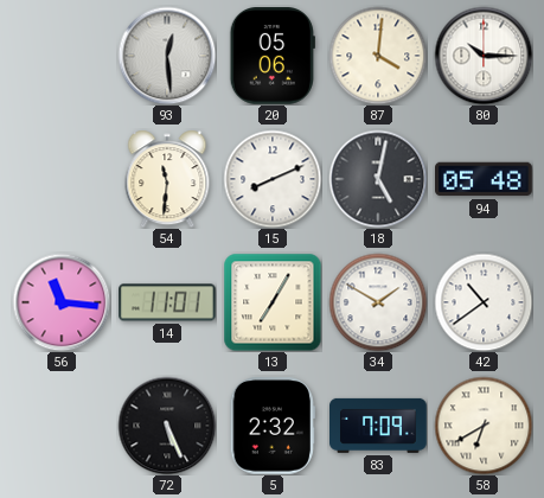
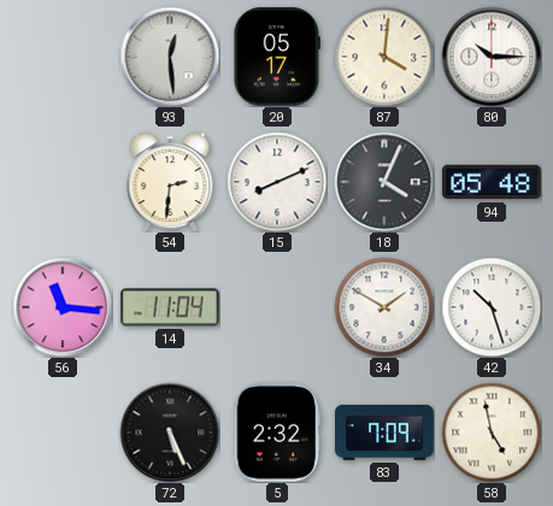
20: 05:06 -> 05:17 (277, 58)
54: 11:31 -> 2:31 (170, 182)
18: 5:02 -> 4:04 (384, 182)
14: 11:01 -> 11:04 (170, 307)
13: 7:05 -> none (273, 302)
42: 10:39 -> 10:27 (492, 307)
58: 6:40 -> 4:58 (492, 433)
